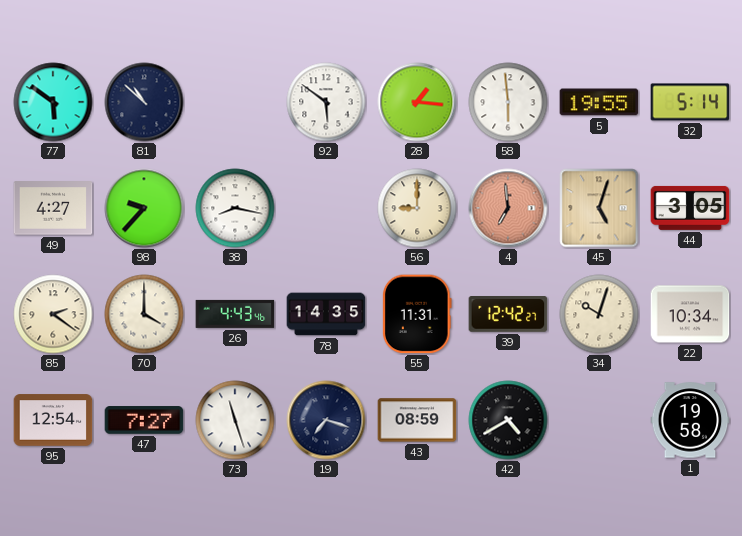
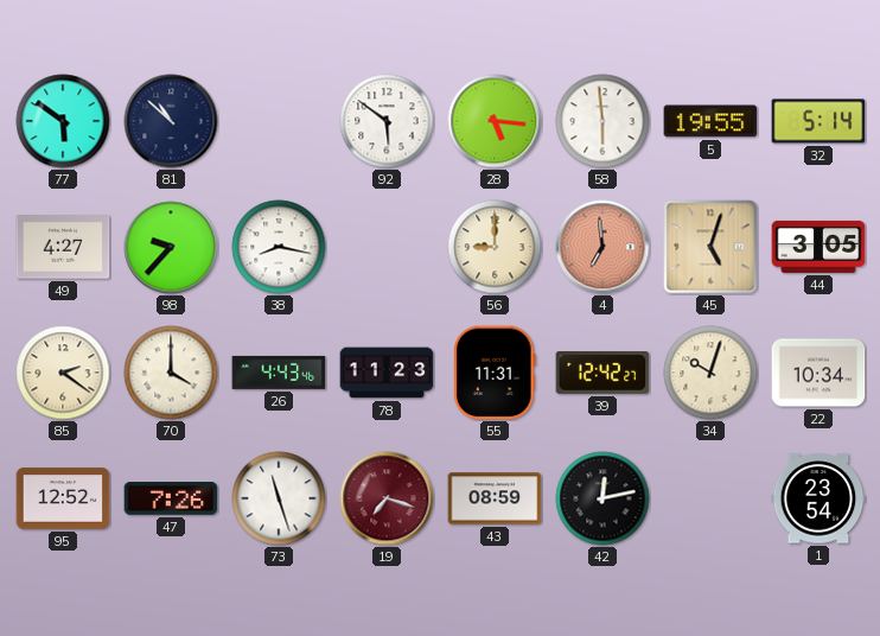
28: 1:16 -> 5:16 (495, 121)
78: 14:35 -> 11:23 (387, 373)
95: 12:54 -> 12:52 (63, 498)
47: 7:27 -> 7:26 (171, 498)
19 dial: navy -> burgundy (387, 498)
42: 4:40 -> 12:13 (602, 498)
1: 19:58 -> 23:54 (818, 498)
